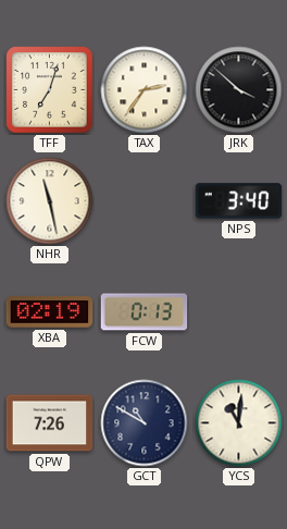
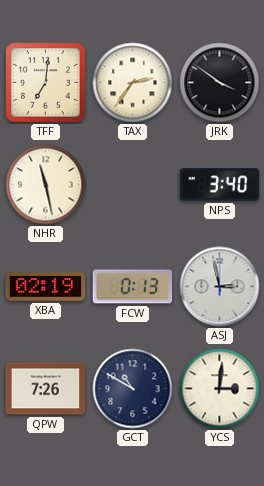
TFF: 7:03 -> 7:01 (46, 83)
JRK: 3:52 -> 3:51 (220, 83)
ASJ: none -> 2:58 (220, 287)
YCS: 11:01 -> 3:01 (220, 389)
